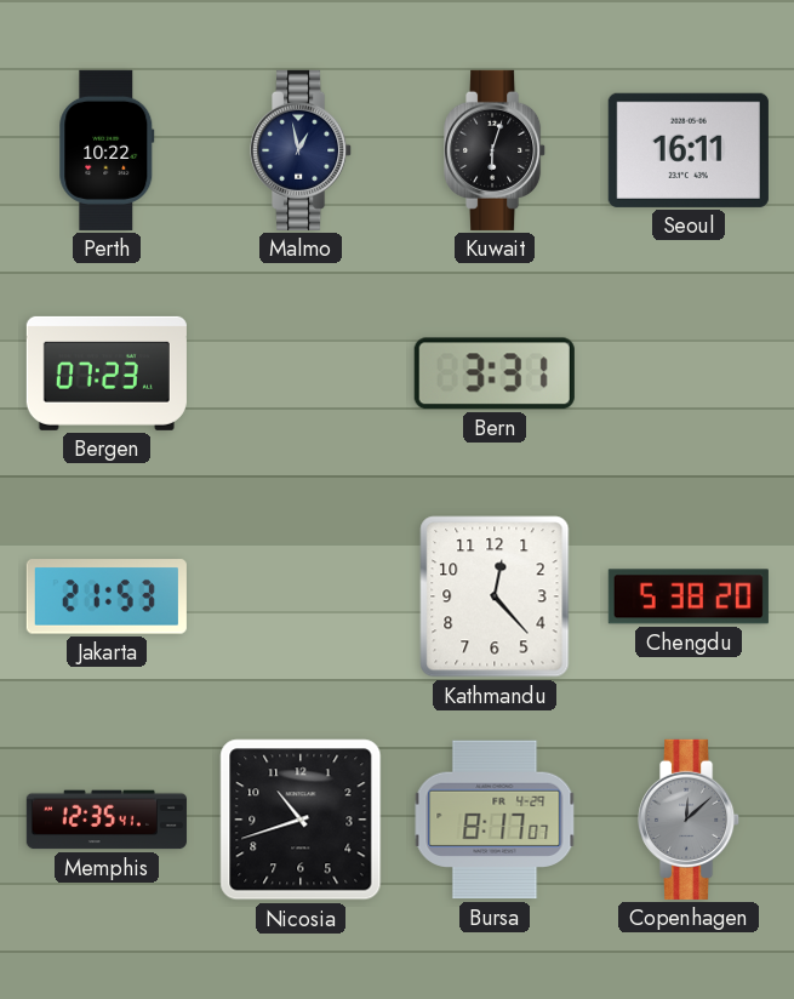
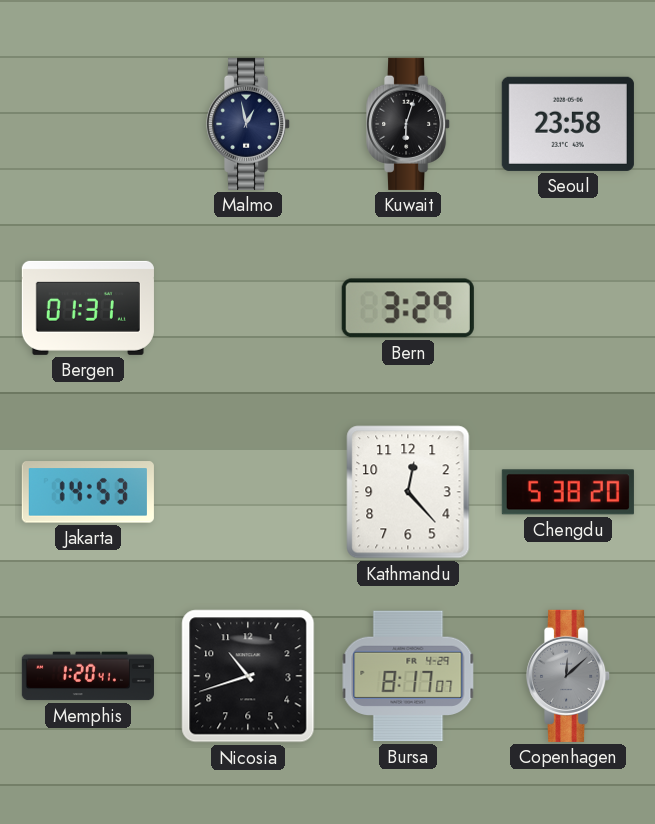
Perth: 10:22 -> none (107, 150)
Seoul: 16:11 -> 23:58 (568, 124)
Bergen: 07:23 -> 01:31 (88, 308)
Bern: 3:31 -> 3:29 (408, 308)
Jakarta: 21:53 -> 14:53 (88, 492)
Memphis: 12:35 -> 1:20 (88, 676)
